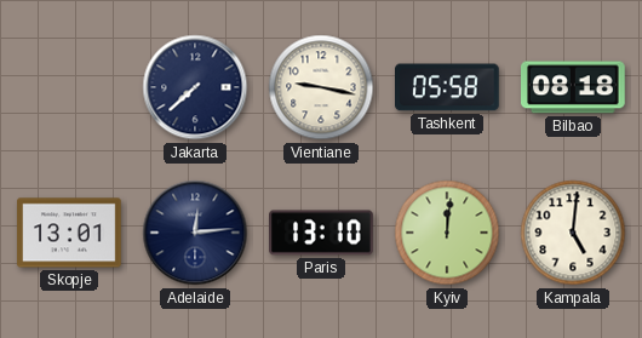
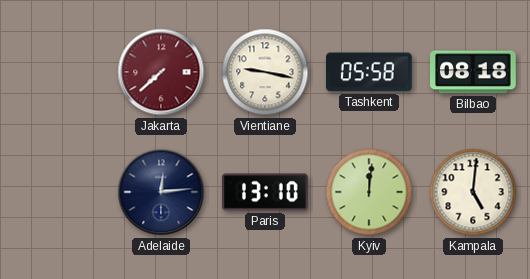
Jakarta dial: navy -> burgundy (161, 72)
Skopje: 13:01 -> none (69, 233)
